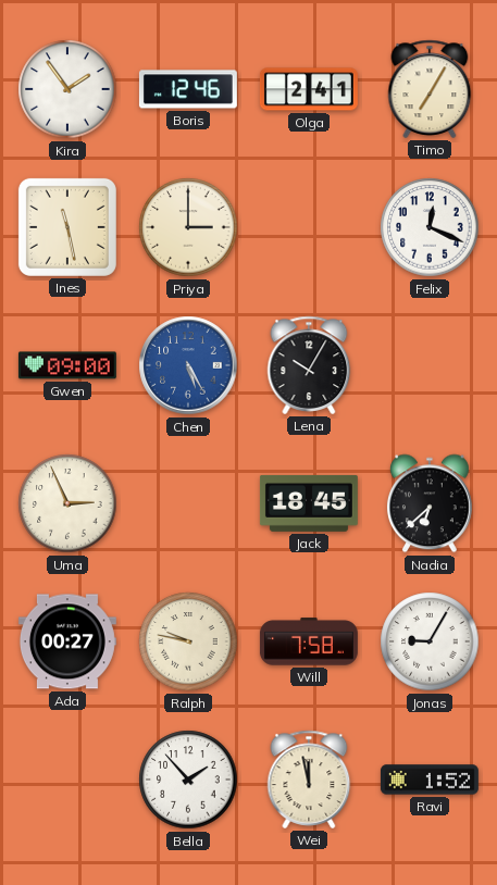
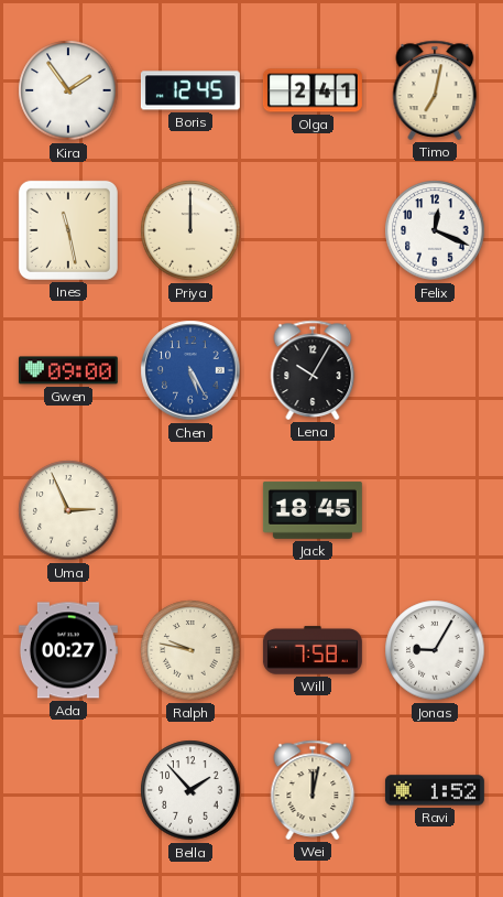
Boris: 12:46 -> 12:45 (190, 90)
Timo: 7:05 -> 7:02 (435, 90)
Priya: 3:00 -> 12:00 (190, 230)
Nadia: 6:38 -> none (430, 503)
Wei: 11:58 -> 12:02 (313, 790)
